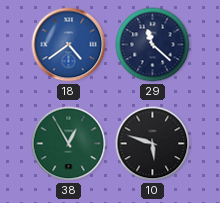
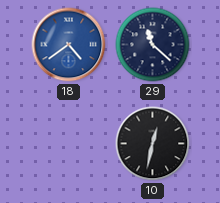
38: 12:55 -> none (69, 144)
10: 5:48 -> 12:32 (153, 144)
